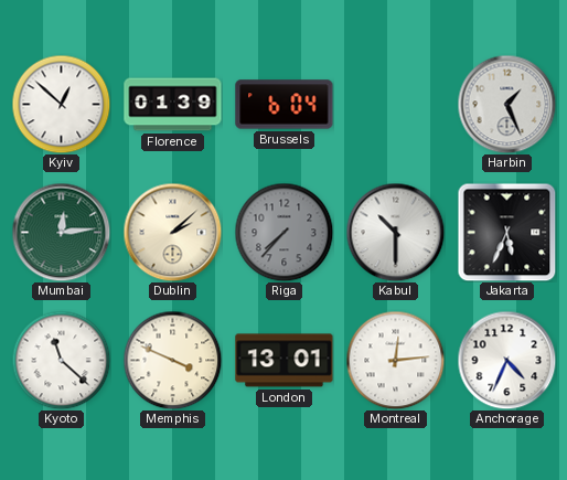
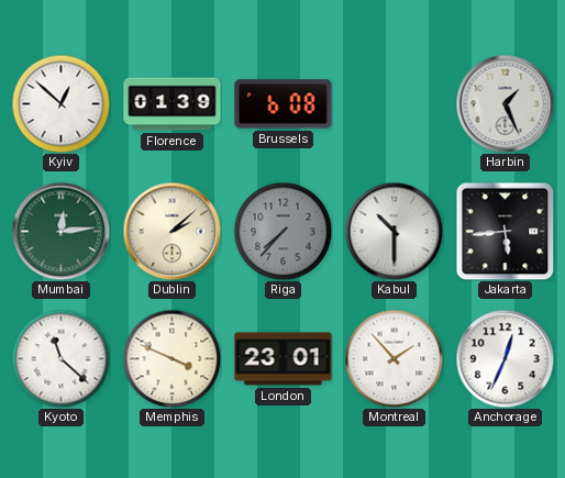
Brussels: 6:04 -> 6:08 (284, 104)
Jakarta: 5:34 -> 5:44 (505, 231)
London: 13:01 -> 23:01 (284, 359)
Montreal: 12:14 -> 1:53 (394, 358)
Anchorage: 4:34 -> 12:34 (505, 358)
